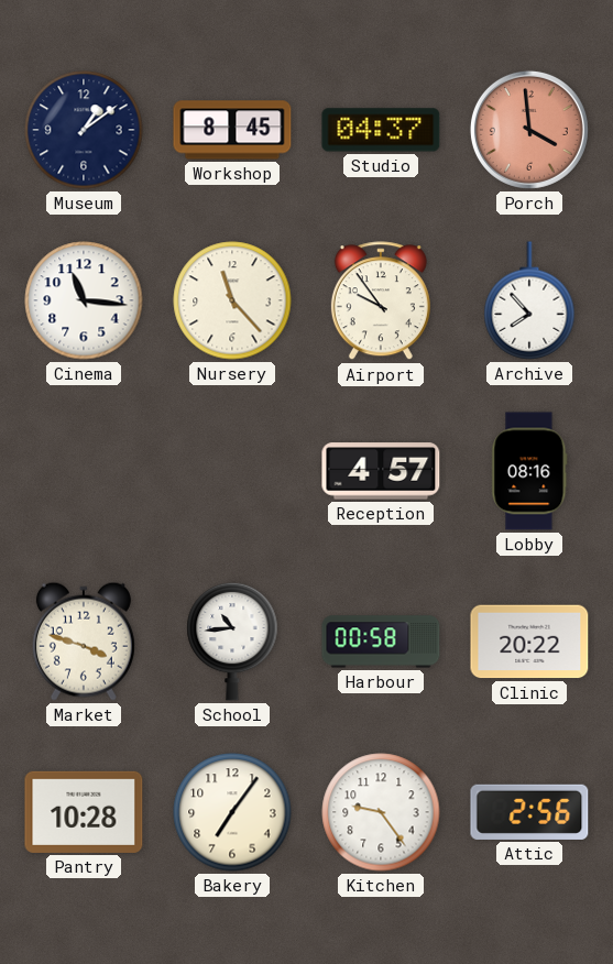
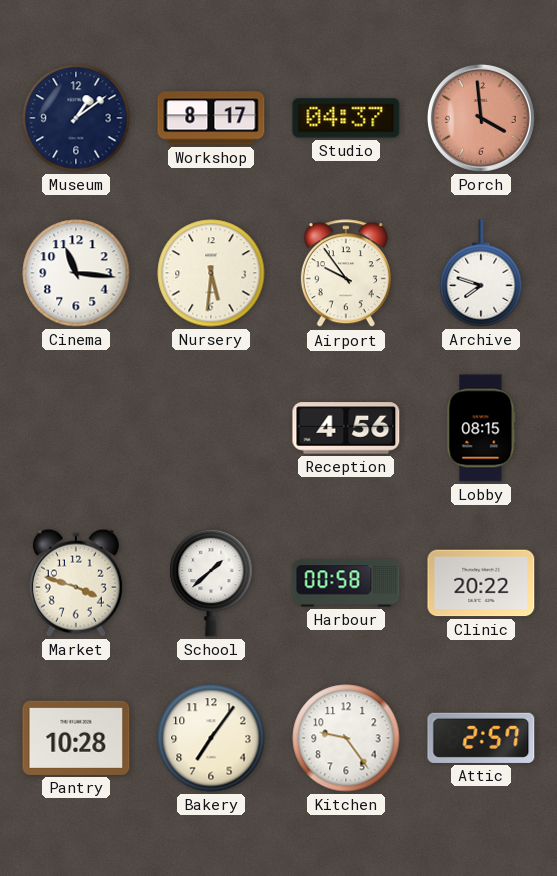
Workshop: 8:45 -> 8:17 (211, 118)
Nursery: 11:23 -> 5:31 (211, 273)
Archive: 7:53 -> 7:48 (481, 273)
Reception: 4:57 -> 4:56 (346, 428)
Lobby: 08:16 -> 08:15 (481, 428)
School: 10:44 -> 1:38 (211, 583)
Attic: 2:56 -> 2:57 (481, 738)
